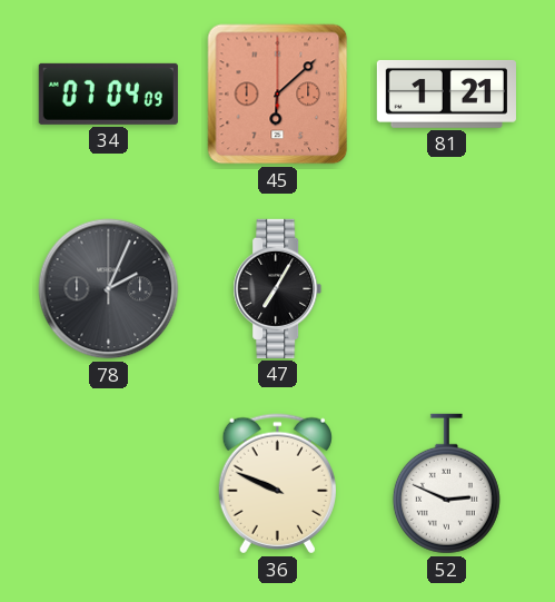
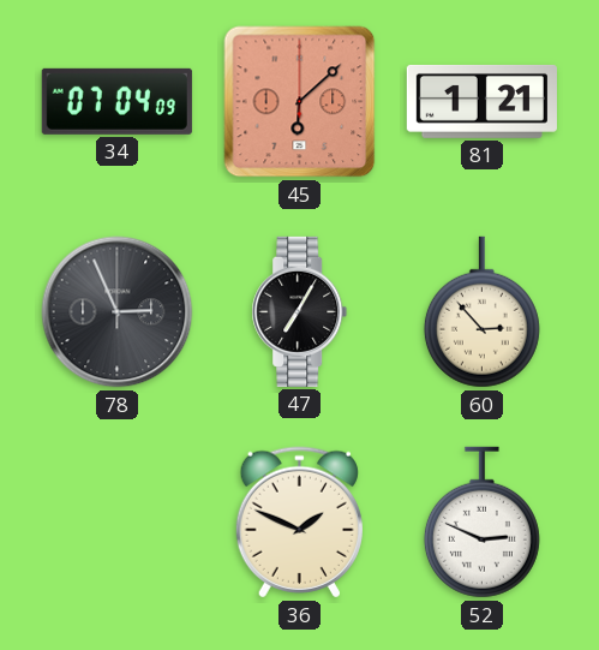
78: 2:04 -> 2:56 (118, 312)
60: none -> 2:53 (481, 312)
36: 9:49 -> 1:49 (299, 523)
